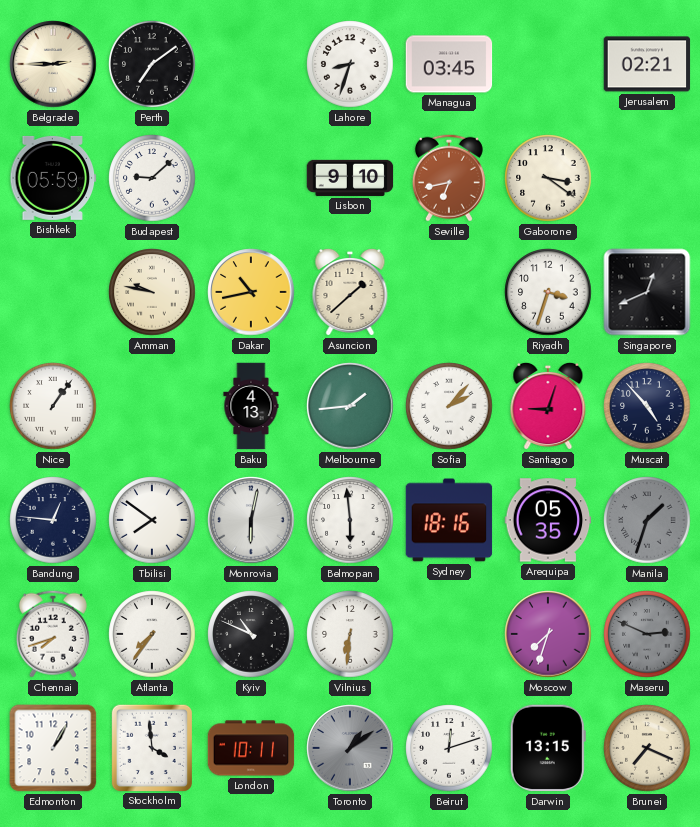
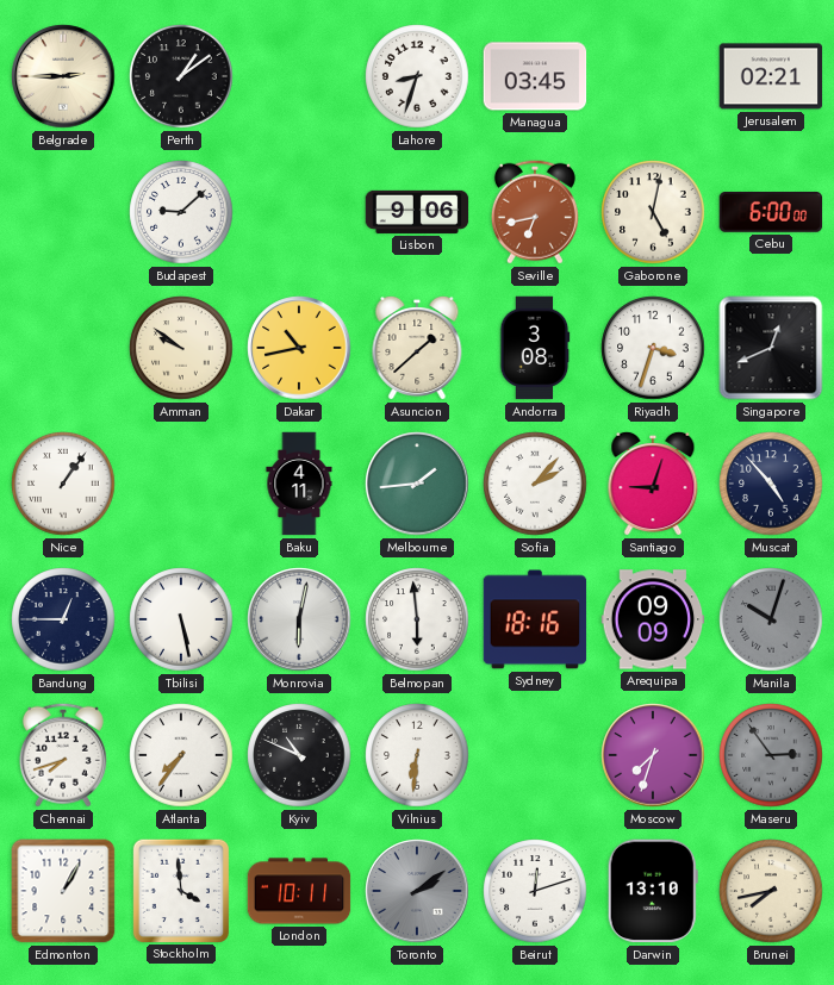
Perth: 7:09 -> 1:09 (181, 76)
Bishkek: 05:59 -> none (53, 178)
Lisbon: 9:10 -> 9:06 (417, 212)
Gaborone: 3:21 -> 5:02 (653, 212)
Cebu: none -> 6:00 (771, 213)
Amman: 9:47 -> 9:51 (181, 348)
Andorra: none -> 3:08 (535, 348)
Baku: 4:13 -> 4:11 (299, 484)
Bandung: 12:46 -> 12:45 (63, 619)
Tbilisi: 7:51 -> 5:28 (181, 619)
Arequipa: 05:35 -> 09:09 (653, 619)
Manila: 1:33 -> 10:03 (771, 619)
Maseru: 2:49 -> 2:54 (771, 755)
Toronto: 1:09 -> 2:09 (417, 891)
Darwin: 13:15 -> 13:10 (653, 891)
Brunei: 7:19 -> 7:43 (771, 891)
